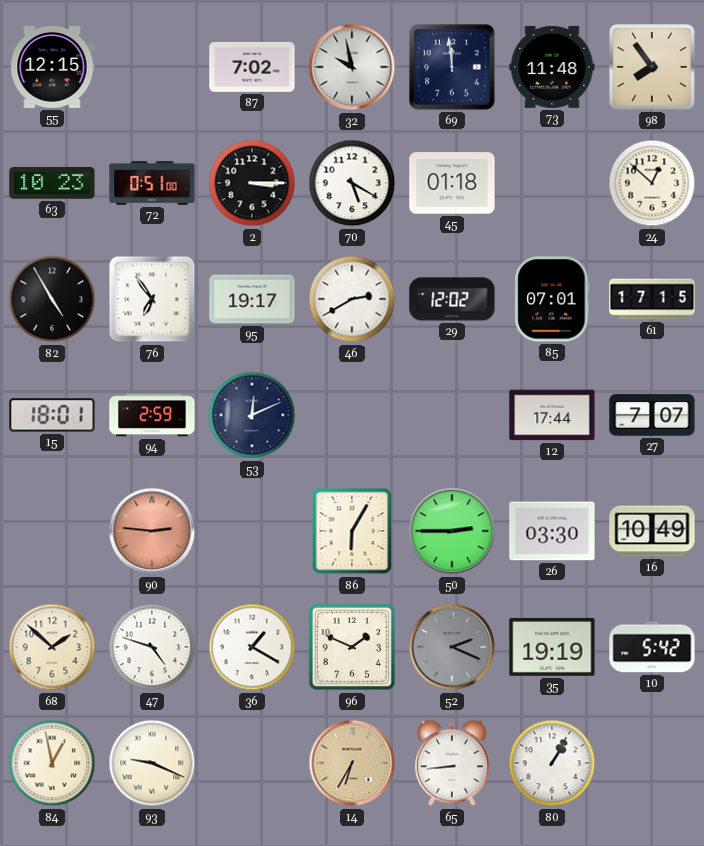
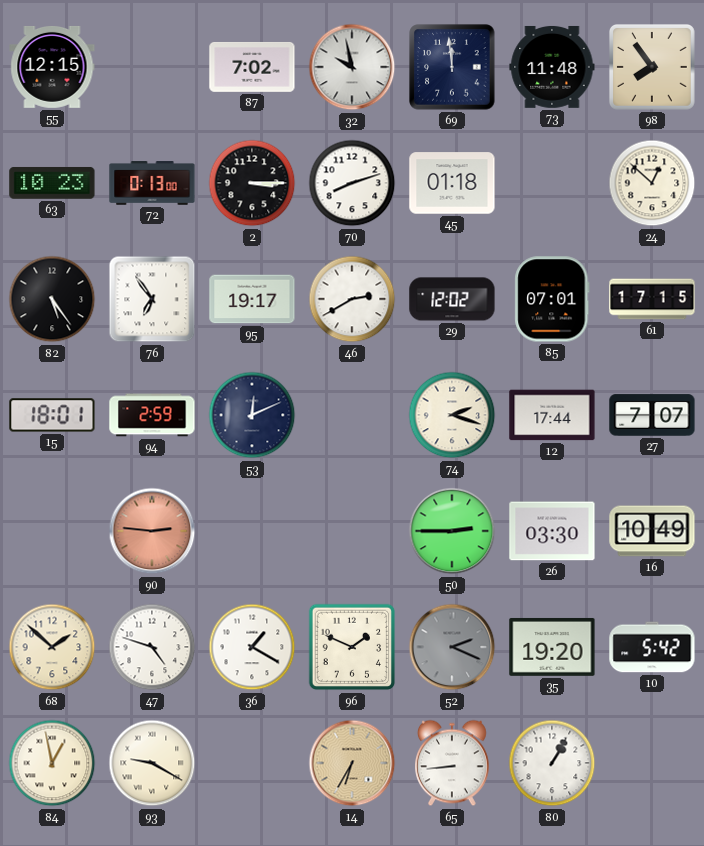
72: 0:51 -> 0:13 (152, 183)
70: 5:20 -> 8:12 (352, 183)
82: 4:55 -> 5:24 (52, 299)
74: none -> 2:18 (452, 415)
86: 6:05 -> none (352, 531)
35: 19:19 -> 19:20 (552, 647)
93: 9:19 -> 9:20 (152, 763)
